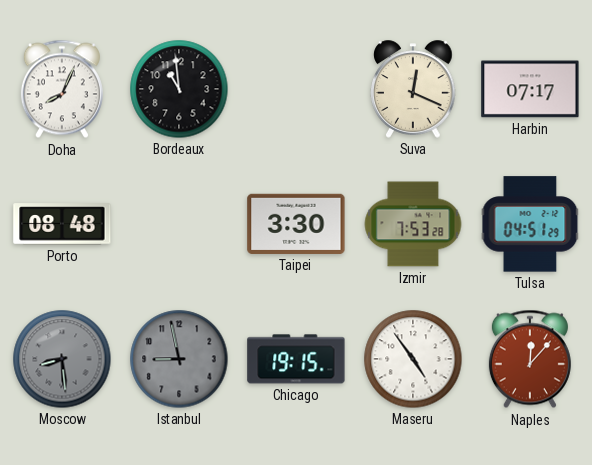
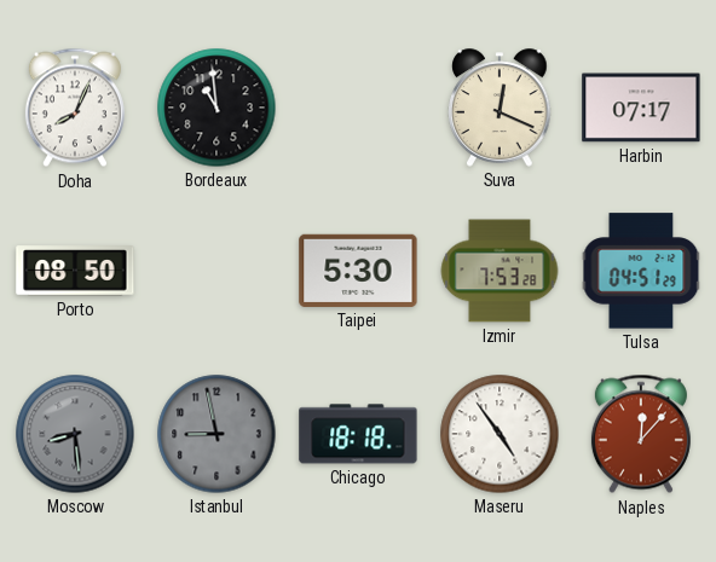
Porto: 08:48 -> 08:50 (75, 271)
Taipei: 3:30 -> 5:30 (358, 271)
Chicago: 19:15 -> 18:18 (358, 434)
